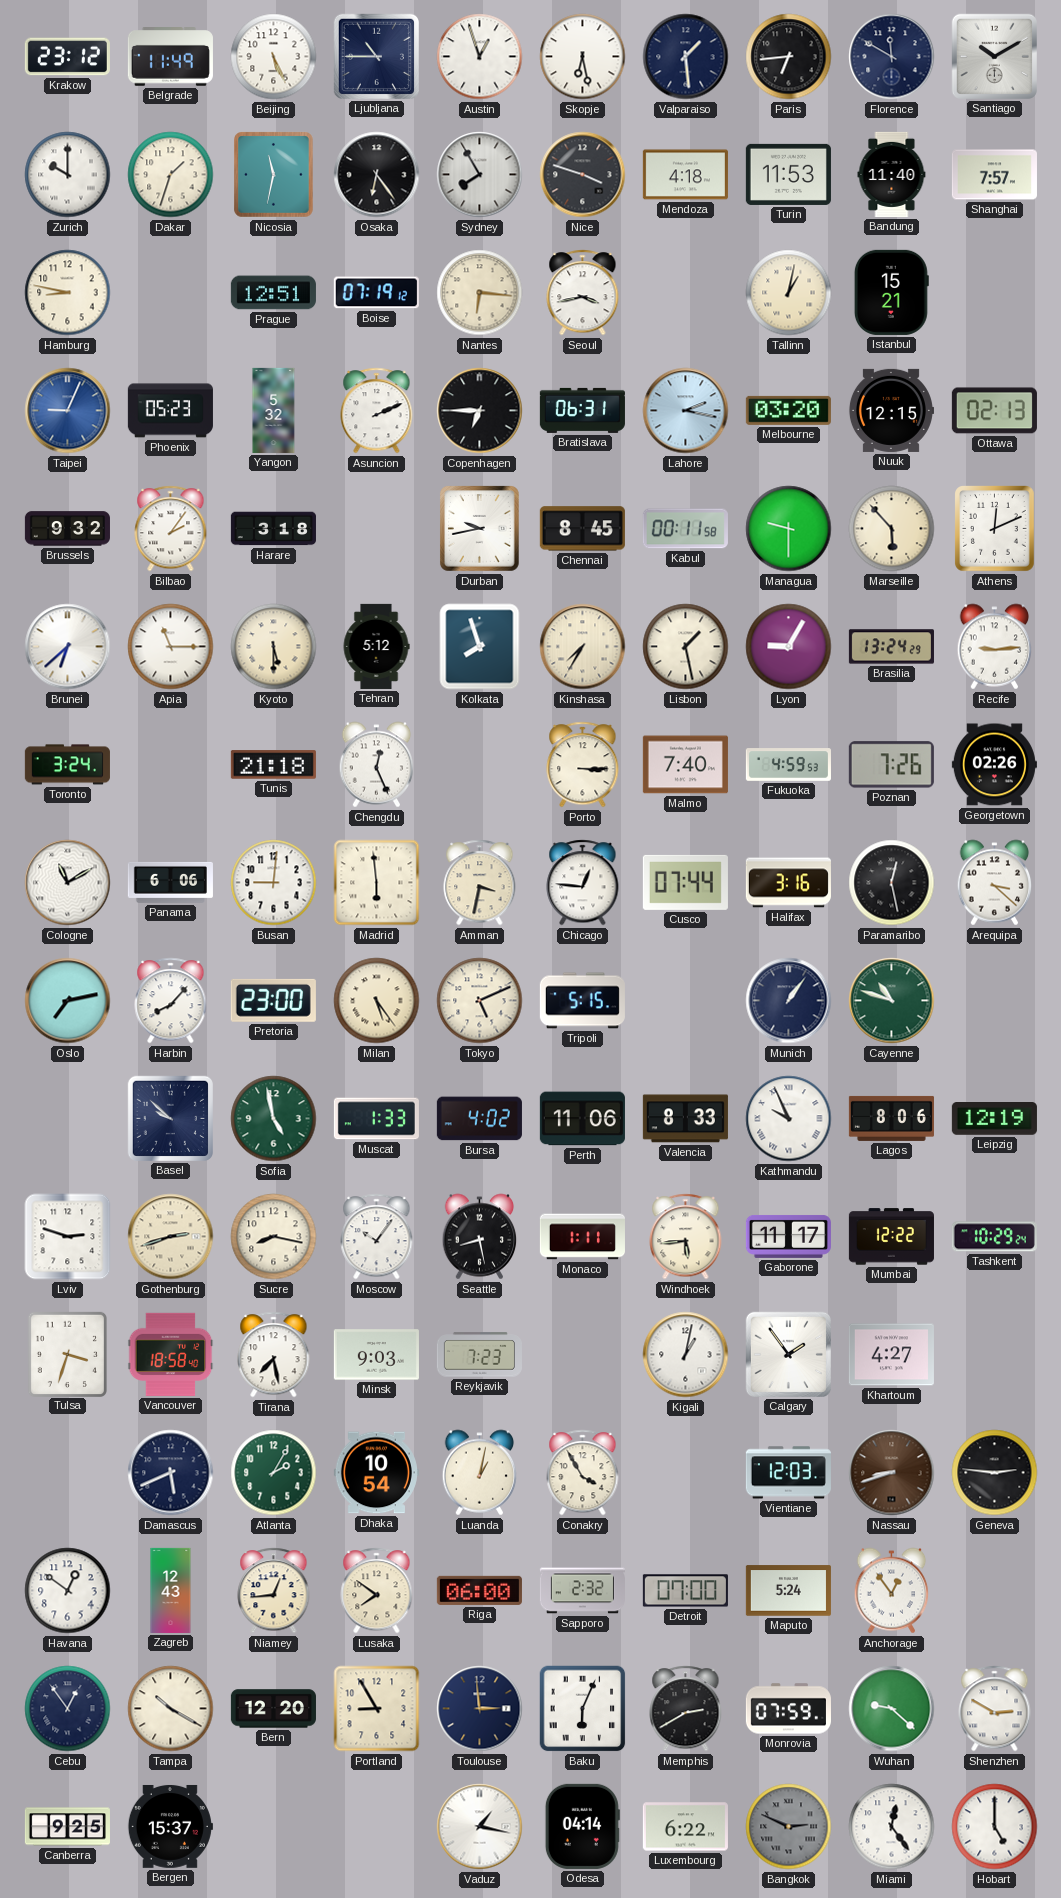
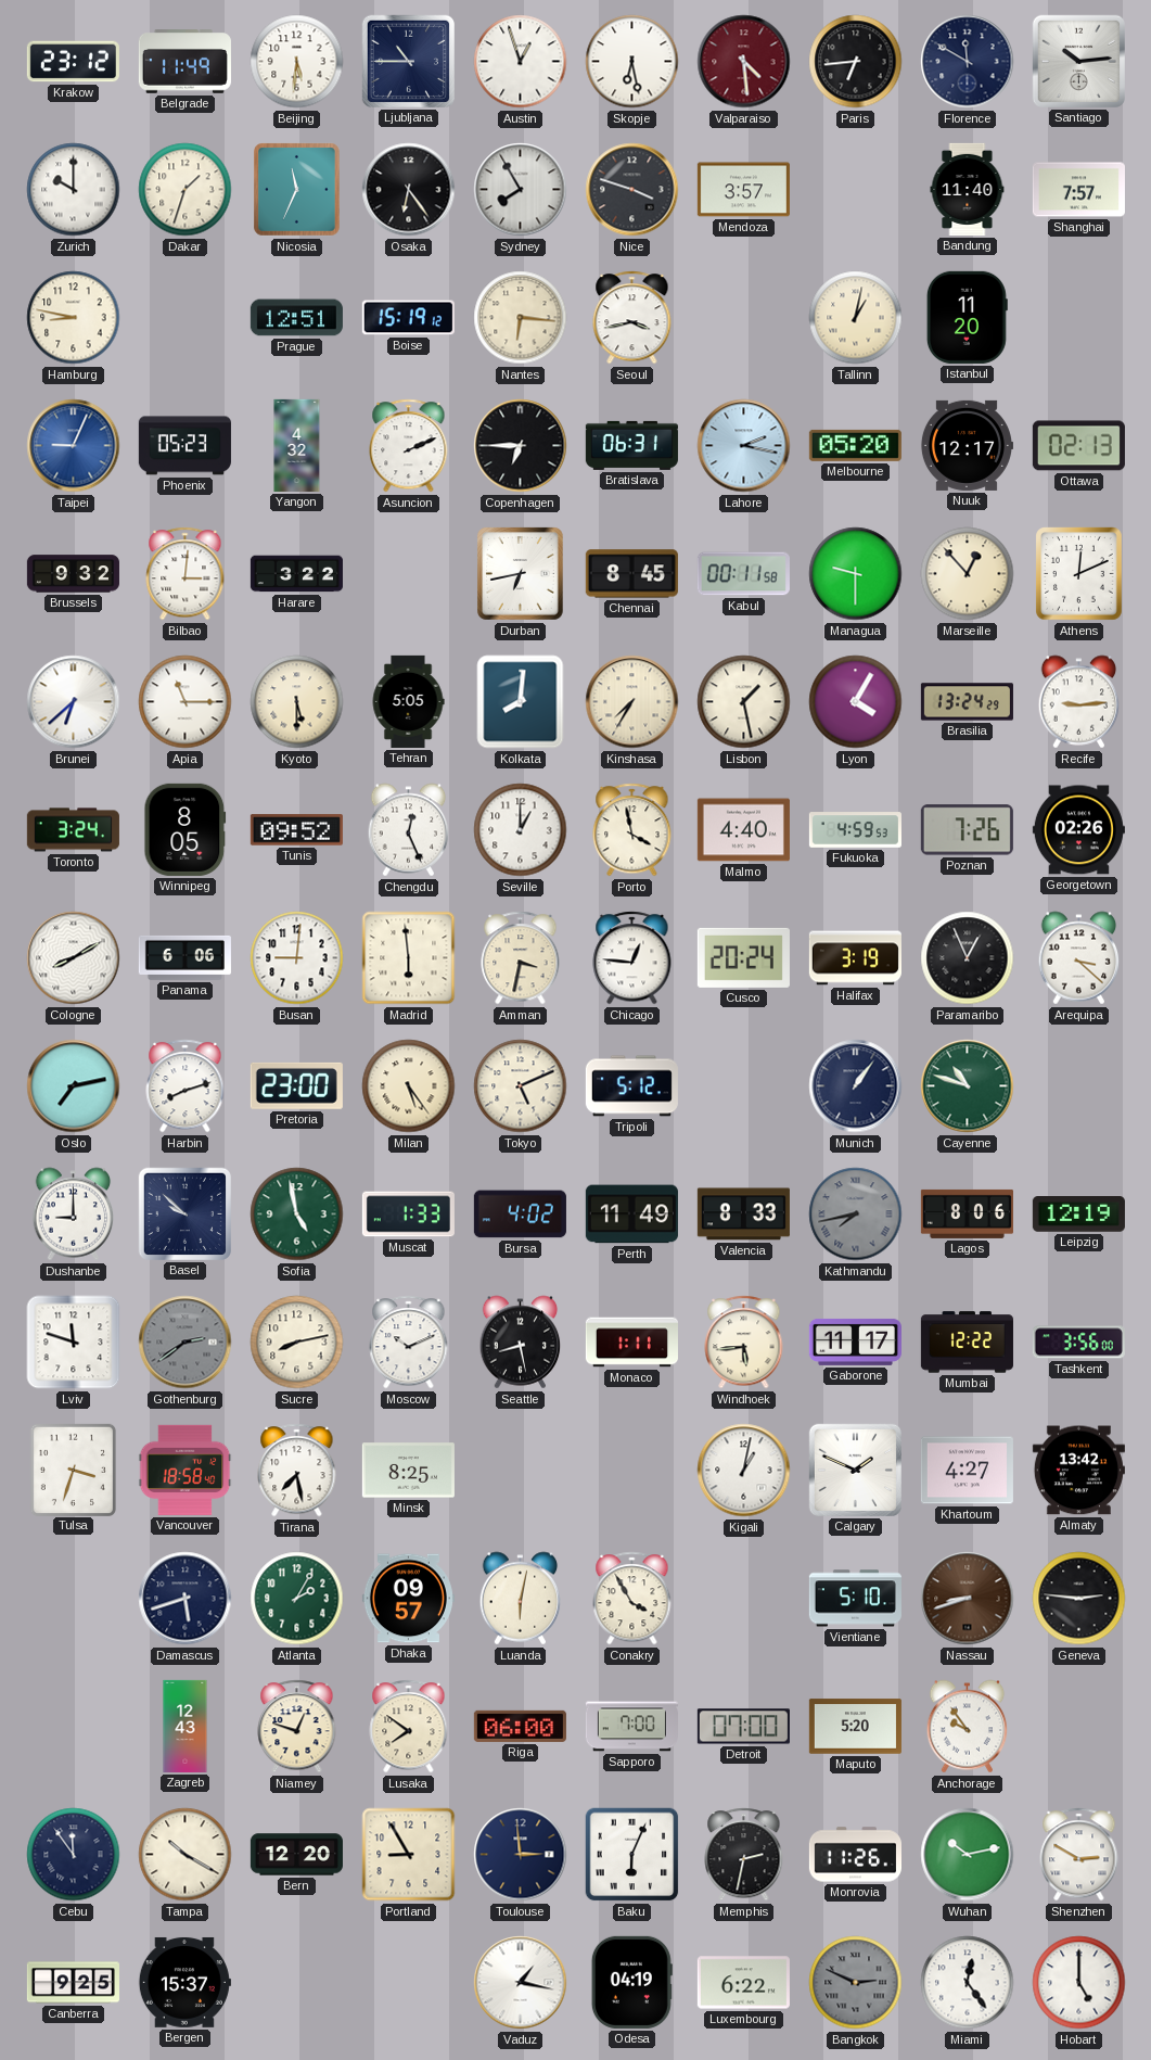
Beijing: 5:26 -> 5:31 (297, 62)
Valparaiso: 1:29 -> 4:29 (744, 62)
Valparaiso dial: navy -> burgundy (744, 62)
Santiago: 10:10 -> 10:14 (1078, 61)
Nicosia: 11:32 -> 11:34 (297, 190)
Mendoza: 4:18 -> 3:57 (743, 190)
Turin: 11:53 -> none (788, 174)
Boise: 07:19 -> 15:19 (408, 318)
Istanbul: 15:21 -> 11:20 (967, 317)
Yangon: 5:32 -> 4:32 (297, 445)
Melbourne: 03:20 -> 05:20 (855, 445)
Nuuk: 12:15 -> 12:17 (967, 445)
Bilbao: 2:06 -> 3:01 (186, 574)
Harare: 3:18 -> 3:22 (296, 574)
Durban: 9:43 -> 6:43 (520, 574)
Marseille: 5:53 -> 12:53 (968, 574)
Tehran: 5:12 -> 5:05 (408, 701)
Kolkata: 7:57 -> 8:01 (521, 702)
Lyon: 9:05 -> 4:05 (856, 702)
Winnipeg: none -> 8:05 (186, 829)
Tunis: 21:18 -> 09:52 (296, 830)
Seville: none -> 1:00 (521, 830)
Porto: 3:15 -> 3:58 (632, 830)
Malmo: 7:40 -> 4:40 (743, 830)
Cologne: 11:10 -> 8:10 (74, 958)
Cusco: 07:44 -> 20:24 (743, 957)
Halifax: 3:16 -> 3:19 (855, 958)
Paramaribo: 12:28 -> 12:56 (968, 958)
Harbin: 8:07 -> 8:12 (186, 1086)
Tripoli: 5:15 -> 5:12 (631, 1086)
Dushanbe: none -> 9:00 (74, 1215)
Perth: 11:06 -> 11:49 (631, 1215)
Kathmandu: 9:56 -> 7:43 (856, 1215)
Kathmandu dial: white -> grey (856, 1215)
Lviv: 2:48 -> 11:48 (74, 1343)
Gothenburg: 2:42 -> 2:39 (186, 1343)
Gothenburg dial: cream -> grey (186, 1343)
Sucre: 8:17 -> 8:13 (297, 1343)
Moscow: 10:06 -> 10:11 (409, 1343)
Tashkent: 10:29 -> 3:56 (1078, 1343)
Minsk: 9:03 -> 8:25 (408, 1471)
Reykjavik: 7:23 -> none (479, 1355)
Calgary: 1:54 -> 1:49 (855, 1470)
Almaty: none -> 13:42 (1078, 1471)
Damascus: 5:41 -> 5:42 (186, 1599)
Dhaka: 10:54 -> 09:57 (408, 1599)
Luanda: 1:02 -> 6:02 (521, 1599)
Vientiane: 12:03 -> 5:10 (855, 1599)
Havana: 12:51 -> none (68, 1591)
Niamey: 12:44 -> 12:48 (297, 1727)
Sapporo: 2:32 -> 7:00 (631, 1727)
Maputo: 5:24 -> 5:20 (855, 1727)
Anchorage: 12:54 -> 9:54 (968, 1727)
Cebu: 12:54 -> 11:54 (74, 1855)
Memphis: 2:40 -> 2:32 (744, 1855)
Monrovia: 07:59 -> 11:26 (855, 1855)
Wuhan: 9:22 -> 10:13 (968, 1855)
Odesa: 04:14 -> 04:19 (631, 1982)
